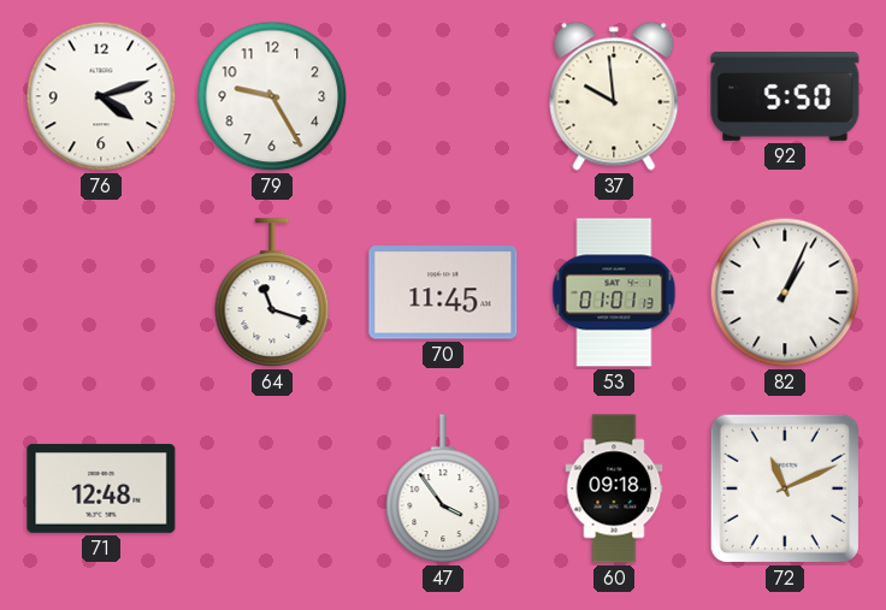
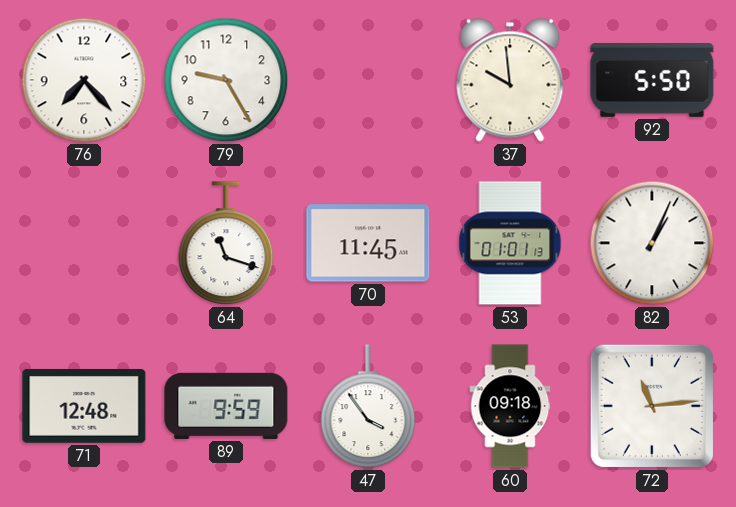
76: 4:12 -> 7:23 (84, 80)
89: none -> 9:59 (226, 406)
72: 11:11 -> 11:14 (652, 406)
